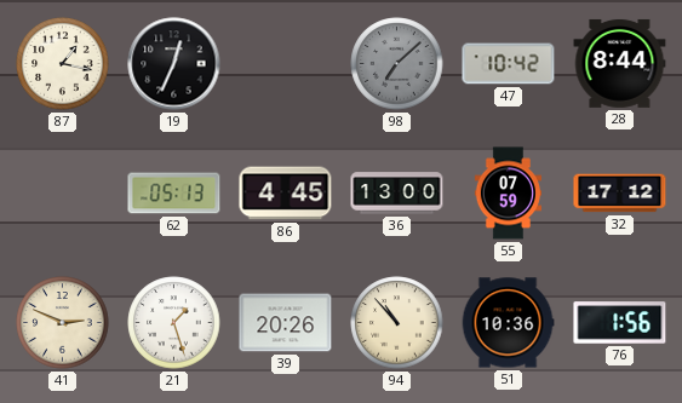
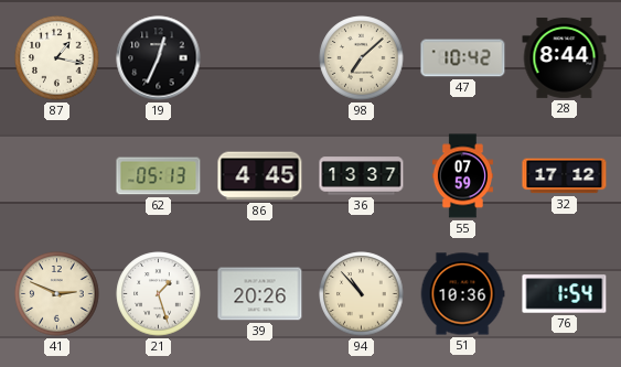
98 dial: grey -> cream (362, 58)
36: 13:00 -> 13:37 (362, 176)
76: 1:56 -> 1:54 (565, 294)
